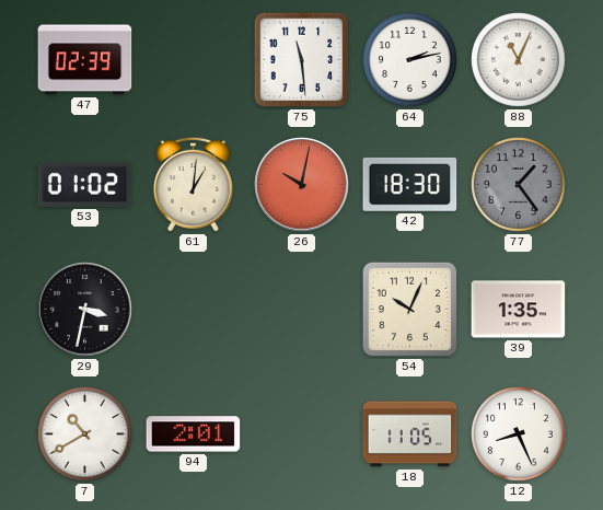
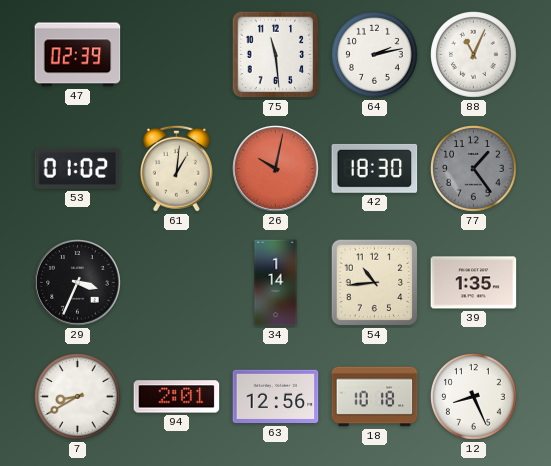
29: 3:32 -> 3:34 (78, 283)
34: none -> 1:14 (276, 283)
54: 10:04 -> 10:44 (375, 283)
7: 10:40 -> 8:40 (78, 397)
63: none -> 12:56 (276, 397)
18: 11:05 -> 10:18 (375, 397)
